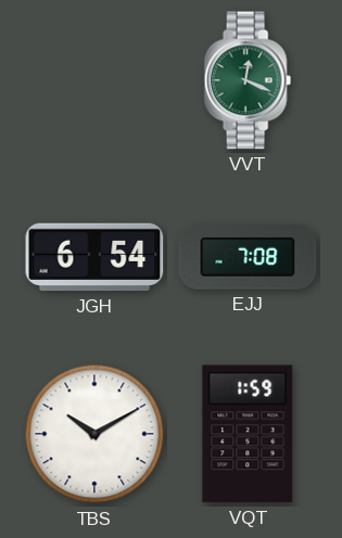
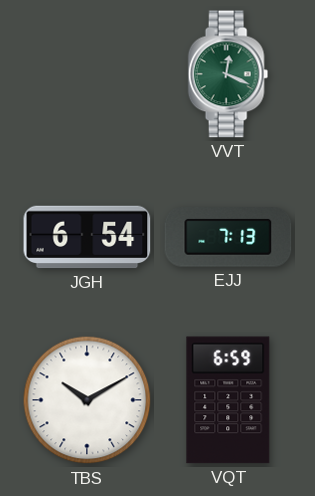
EJJ: 7:08 -> 7:13 (228, 238)
VQT: 1:59 -> 6:59 (228, 400)
